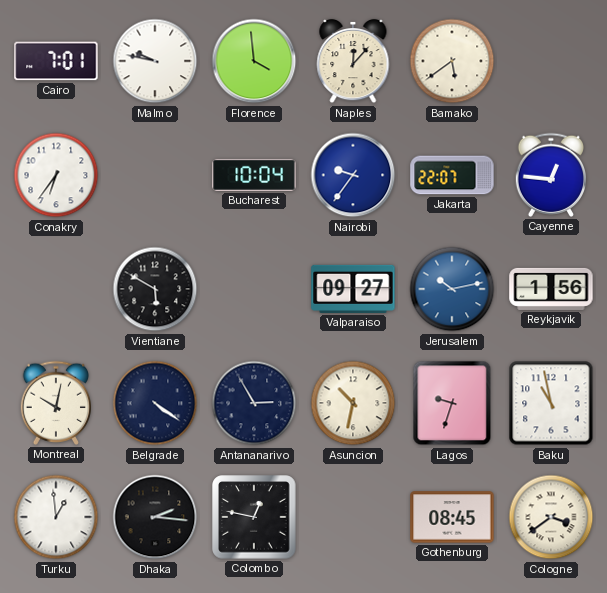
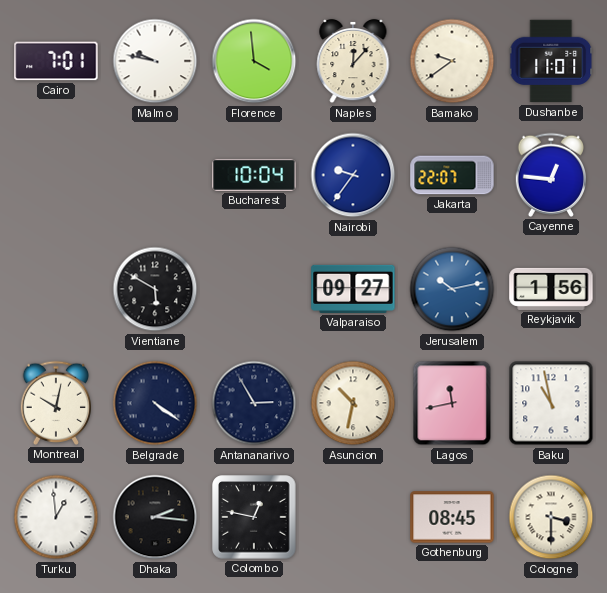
Bamako: 5:39 -> 9:39 (452, 61)
Dushanbe: none -> 11:01 (551, 61)
Conakry: 6:36 -> none (56, 175)
Lagos: 9:33 -> 11:43 (452, 403)
Cologne: 3:39 -> 3:30 (551, 517)
